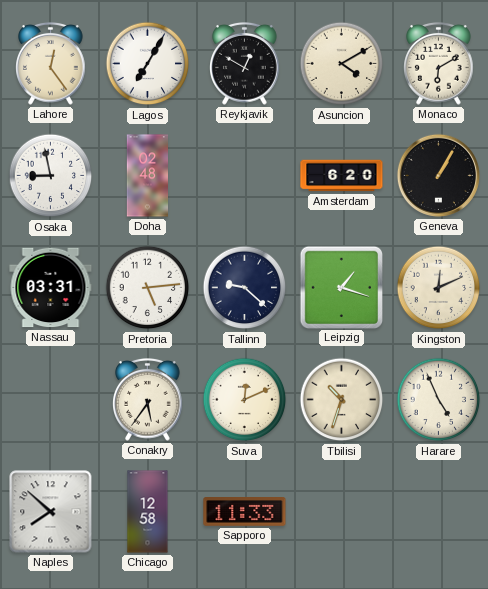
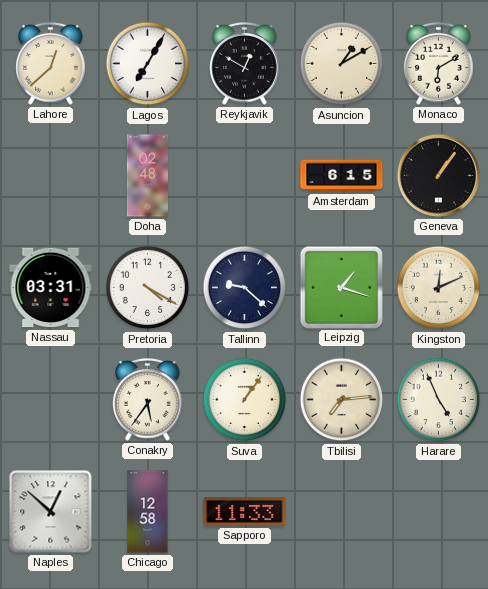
Lahore: 12:24 -> 12:38 (51, 64)
Asuncion: 4:10 -> 1:10 (342, 64)
Osaka: 8:58 -> none (51, 176)
Amsterdam: 6:20 -> 6:15 (342, 176)
Geneva: 1:05 -> 1:06 (438, 175)
Pretoria: 5:14 -> 4:20 (148, 288)
Suva: 12:11 -> 1:06 (245, 400)
Tbilisi: 10:33 -> 7:14 (342, 400)
Naples: 7:52 -> 12:52 (51, 512)
